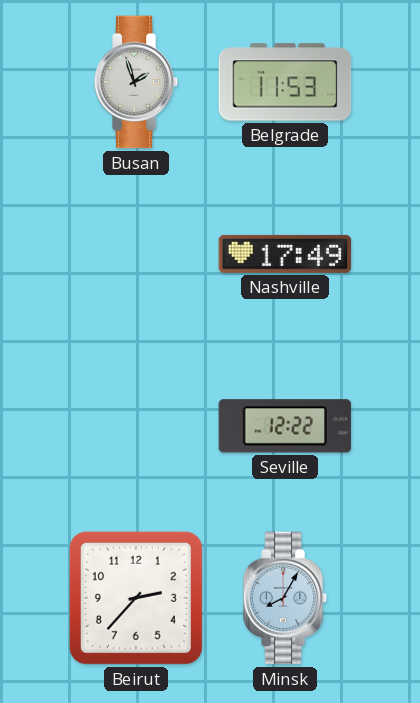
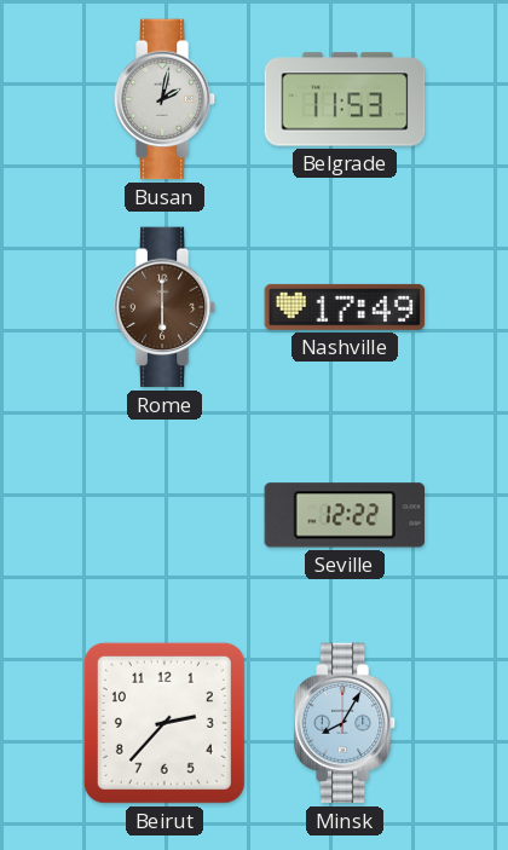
Busan: 1:57 -> 2:02 (164, 99)
Rome: none -> 6:00 (164, 307)
